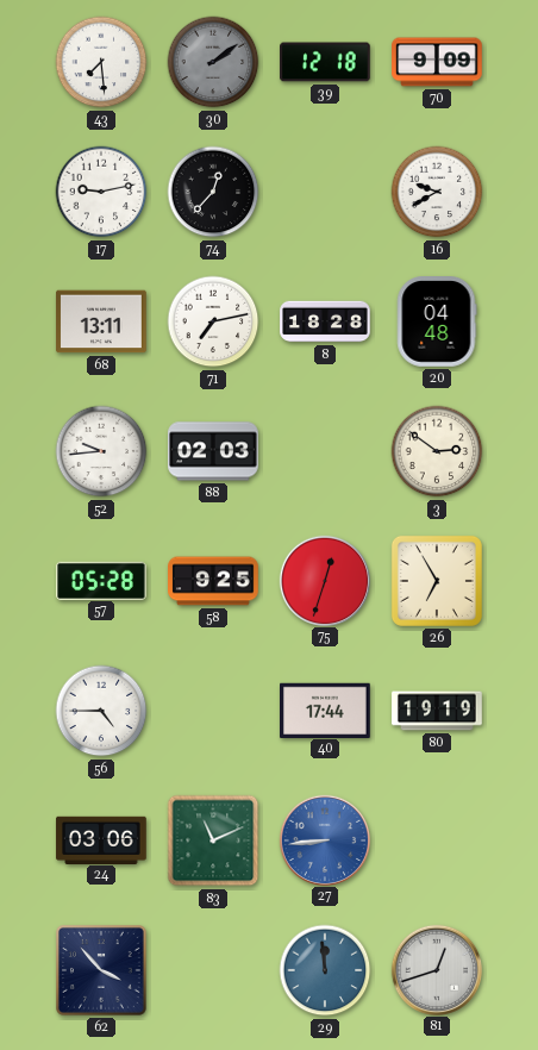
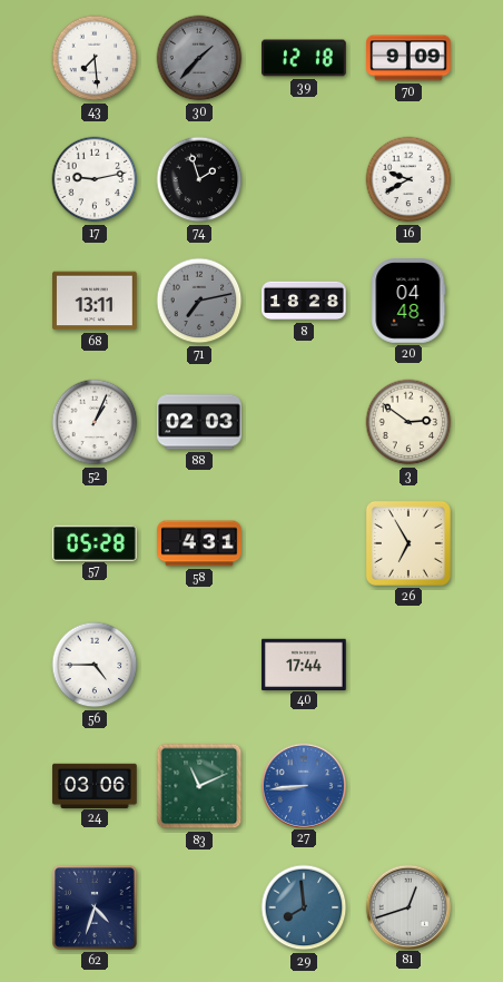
30: 2:09 -> 1:37 (199, 58)
74: 12:37 -> 1:57 (199, 179)
71 dial: white -> grey (199, 301)
52: 9:44 -> 1:04 (95, 422)
58: 9:25 -> 4:31 (199, 543)
75: 12:33 -> none (324, 580)
80: 19:19 -> none (437, 711)
62: 3:53 -> 4:33 (96, 909)
29: 11:59 -> 7:59 (304, 907)
